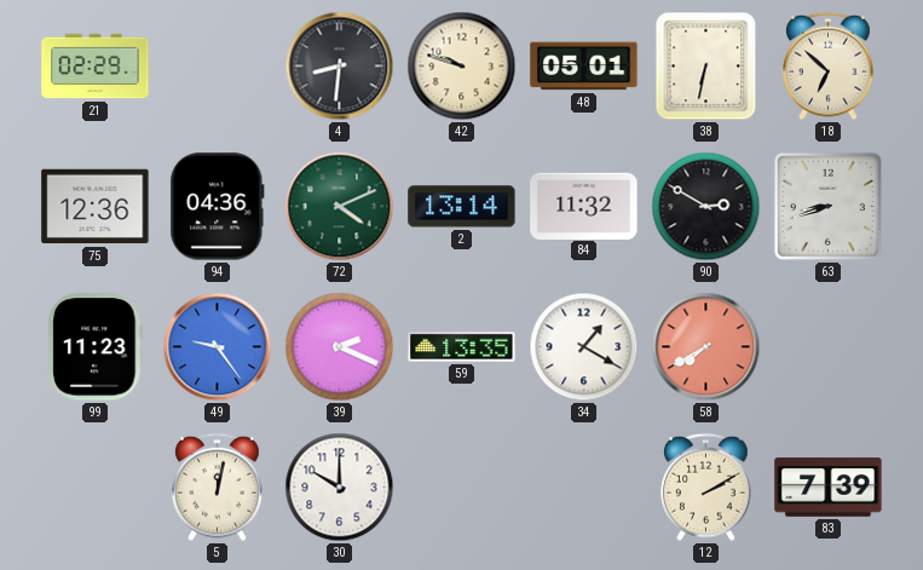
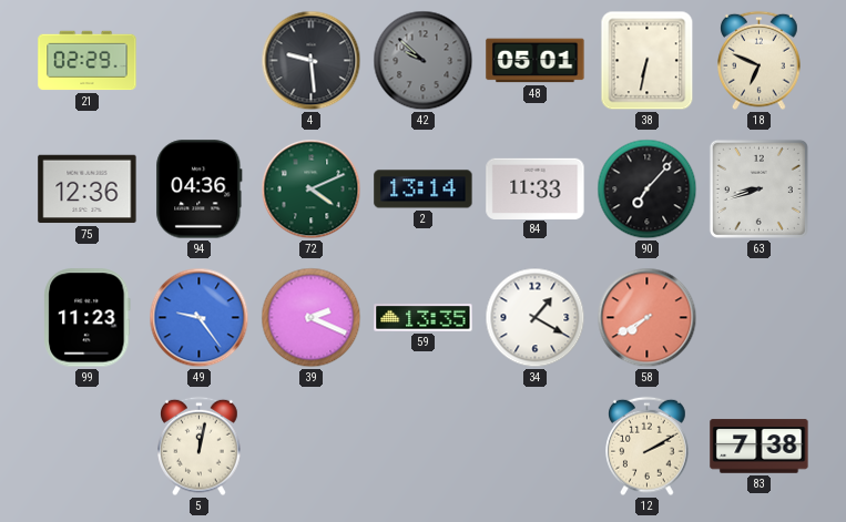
4: 8:31 -> 9:29 (312, 61)
42: 9:48 -> 9:52 (424, 61)
42 dial: cream -> grey (424, 61)
18: 6:52 -> 6:49 (760, 61)
84: 11:32 -> 11:33 (536, 188)
90: 2:50 -> 7:07 (648, 190)
30: 10:00 -> none (340, 488)
83: 7:39 -> 7:38 (760, 447)
